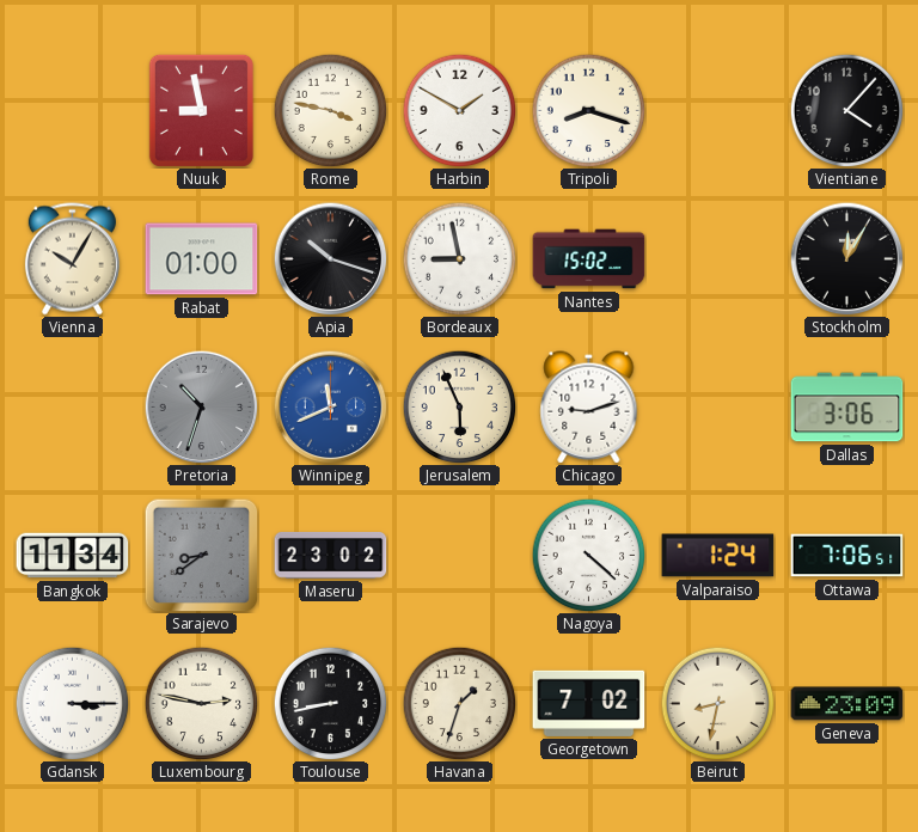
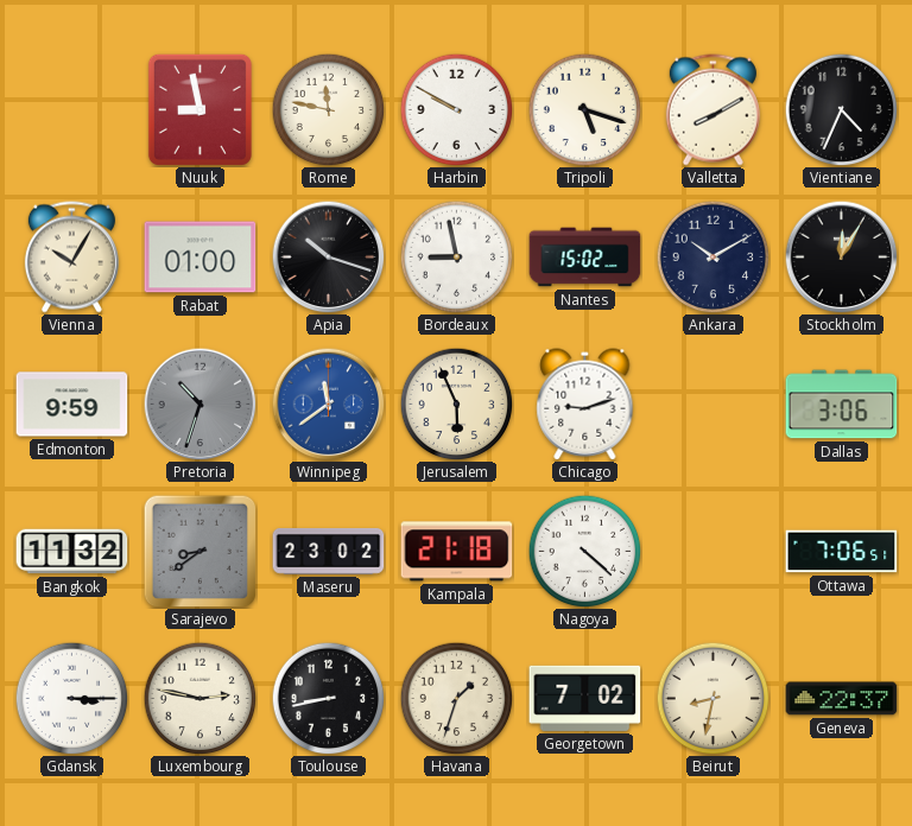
Rome: 3:47 -> 11:47 (328, 109)
Harbin: 1:50 -> 9:50 (456, 109)
Tripoli: 8:18 -> 5:18 (584, 109)
Valletta: none -> 8:10 (712, 110)
Vientiane: 4:07 -> 4:34 (841, 109)
Ankara: none -> 10:10 (712, 256)
Edmonton: none -> 9:59 (72, 405)
Winnipeg: 11:41 -> 11:39 (328, 404)
Bangkok: 11:34 -> 11:32 (72, 552)
Kampala: none -> 21:18 (457, 552)
Valparaiso: 1:24 -> none (718, 556)
Geneva: 23:09 -> 22:37 (842, 699)
